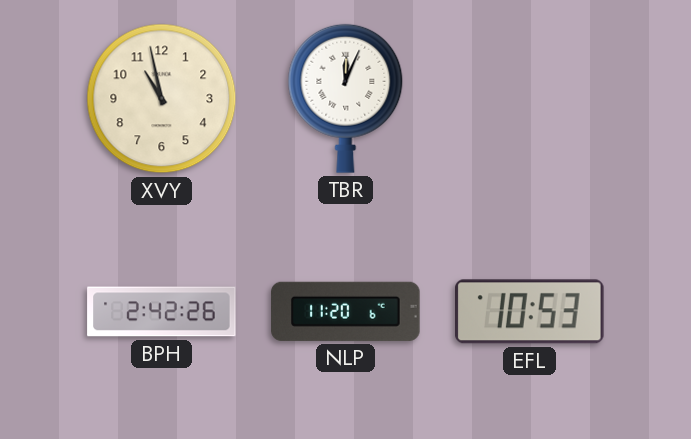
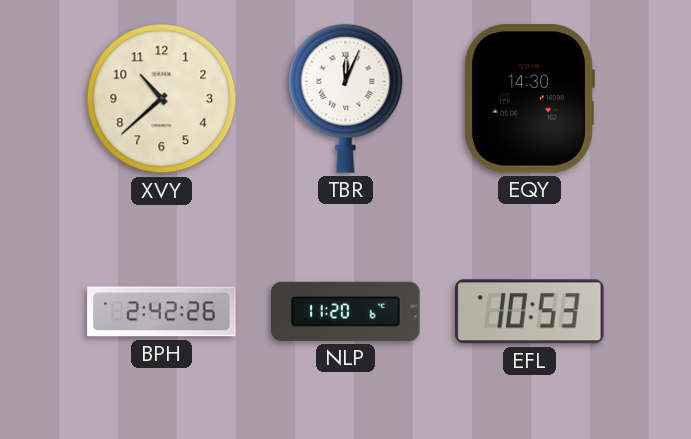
XVY: 10:58 -> 10:38 (162, 99)
EQY: none -> 14:30 (529, 99)
